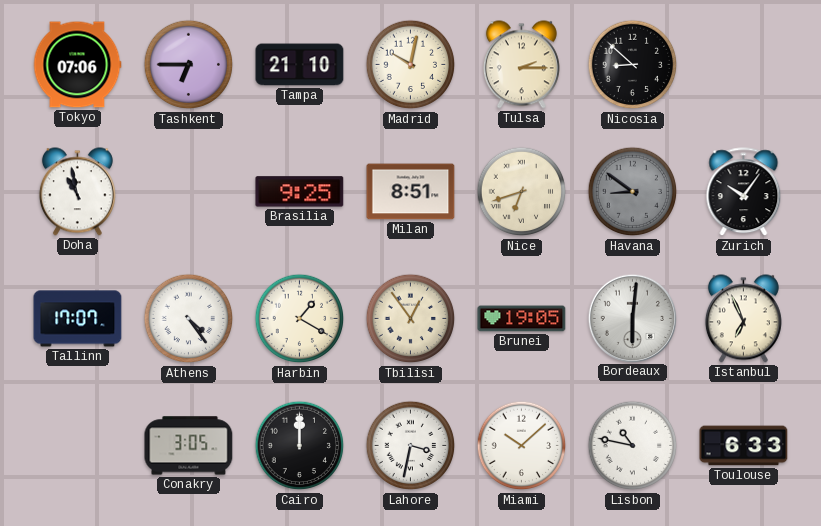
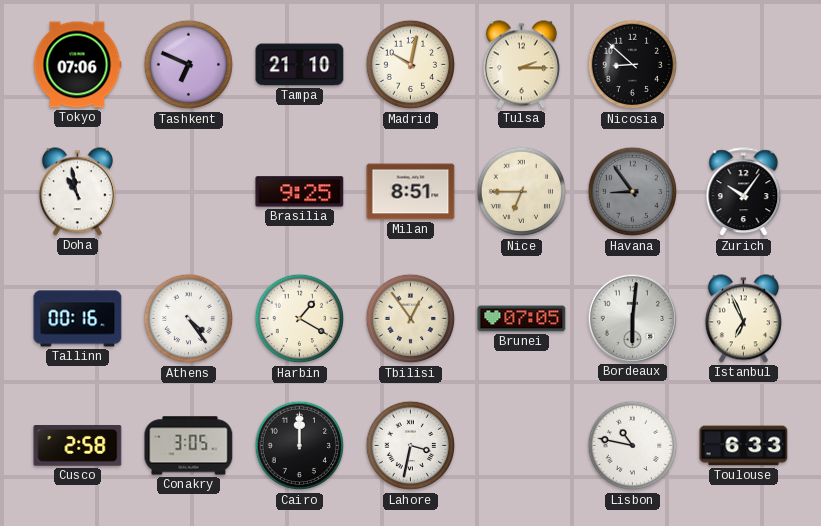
Tashkent: 6:45 -> 6:49 (189, 65)
Nice: 6:42 -> 6:45 (522, 192)
Havana: 8:51 -> 8:54 (633, 192)
Tallinn: 17:07 -> 00:16 (78, 319)
Brunei: 19:05 -> 07:05 (522, 319)
Cusco: none -> 2:58 (78, 446)
Miami: 10:08 -> none (522, 446)
